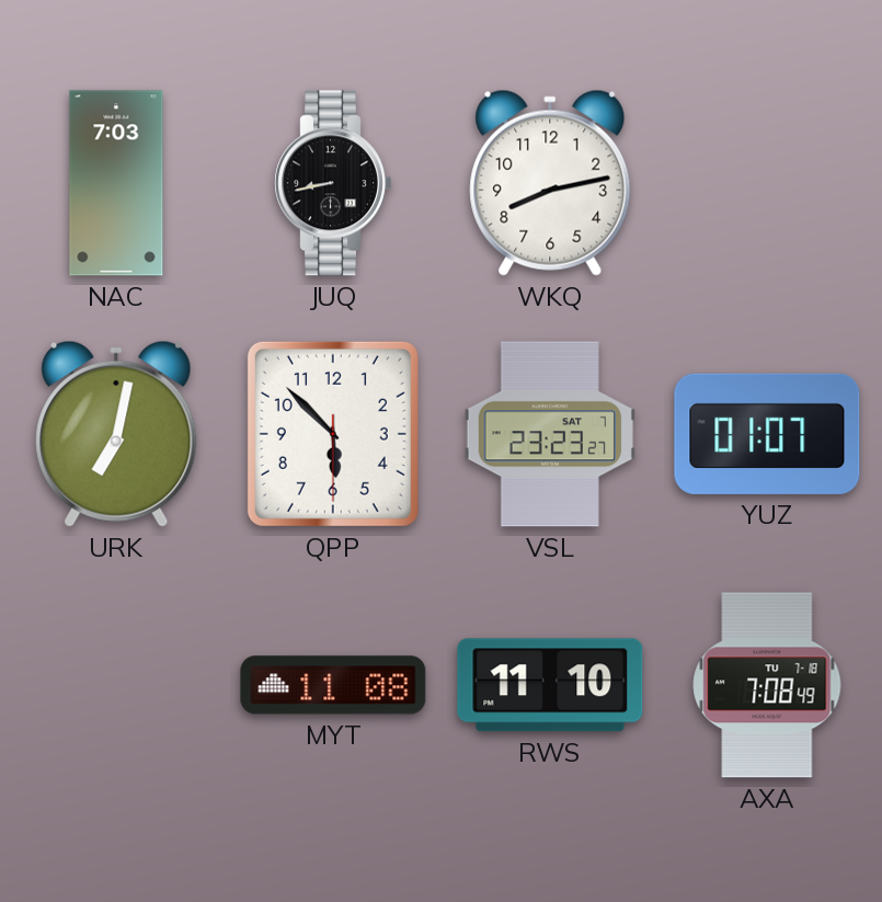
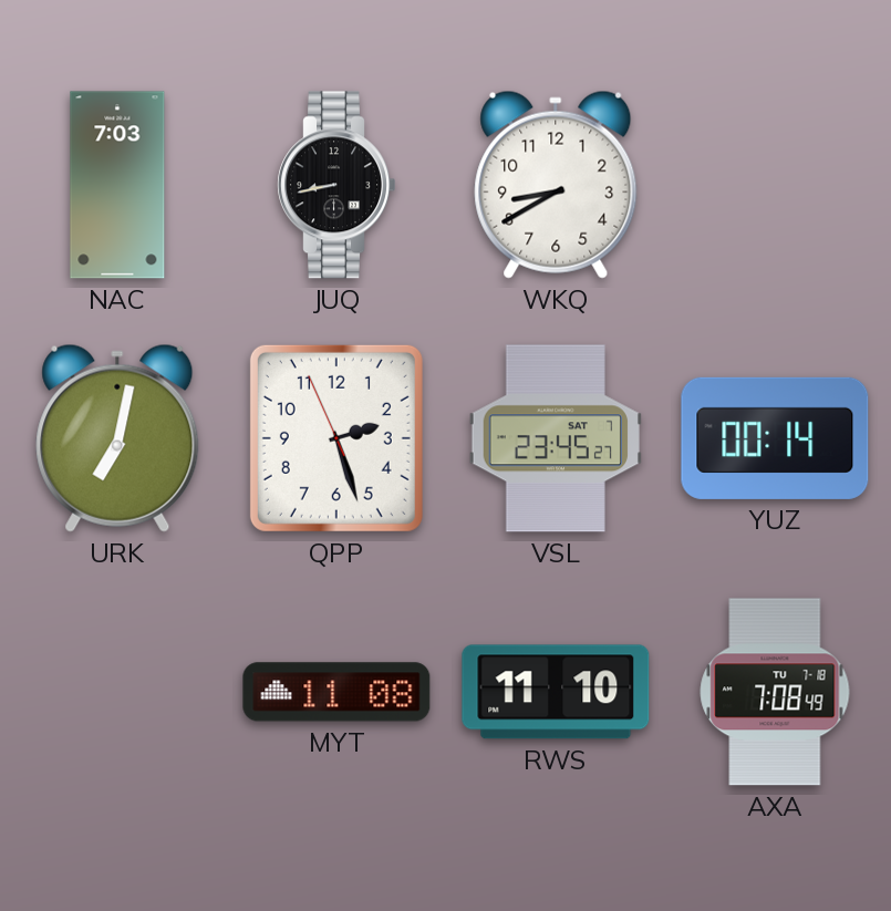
WKQ: 8:13 -> 8:40 (556, 185)
QPP: 5:52 -> 2:26 (336, 438)
VSL: 23:23 -> 23:45 (556, 438)
YUZ: 01:07 -> 00:14 (775, 438)
